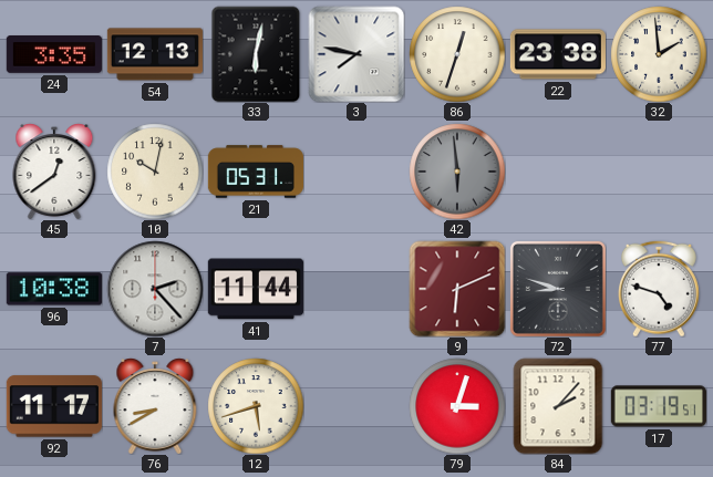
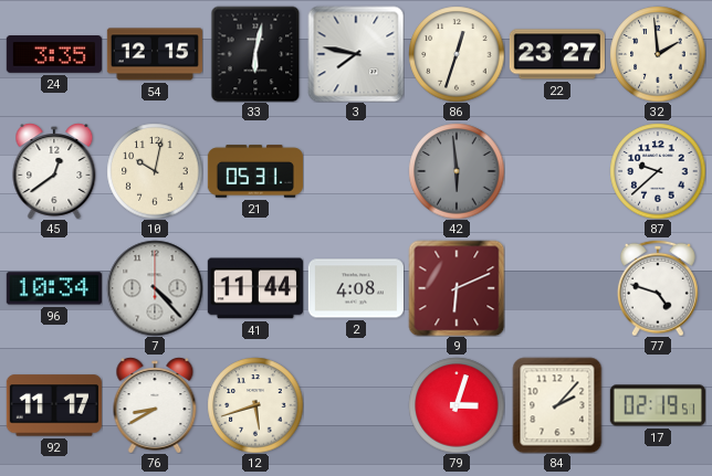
54: 12:13 -> 12:15 (155, 54)
22: 23:38 -> 23:27 (557, 54)
87: none -> 9:38 (658, 171)
96: 10:38 -> 10:34 (54, 288)
7: 2:23 -> 4:23 (155, 288)
2: none -> 4:08 (356, 288)
72: 8:48 -> none (558, 289)
17: 03:19 -> 02:19 (658, 405)
